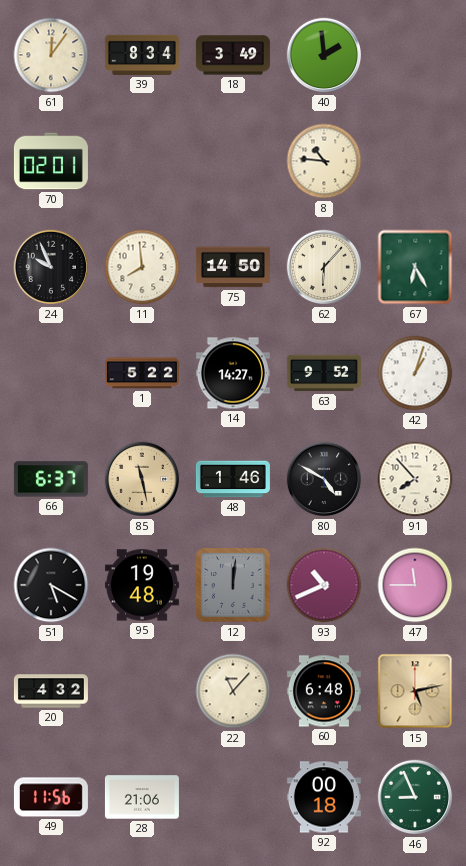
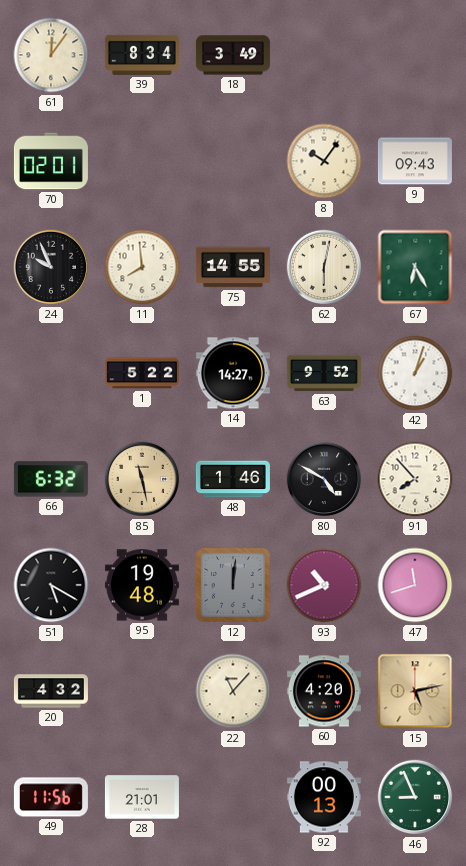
40: 1:59 -> none (324, 55)
8: 10:46 -> 10:06 (324, 161)
9: none -> 09:43 (415, 161)
75: 14:50 -> 14:55 (233, 267)
62: 6:07 -> 6:02 (324, 267)
66: 6:37 -> 6:32 (51, 479)
47: 11:45 -> 11:42 (415, 585)
60: 6:48 -> 4:20 (324, 691)
28: 21:06 -> 21:01 (142, 797)
92: 00:18 -> 00:13 (324, 797)
